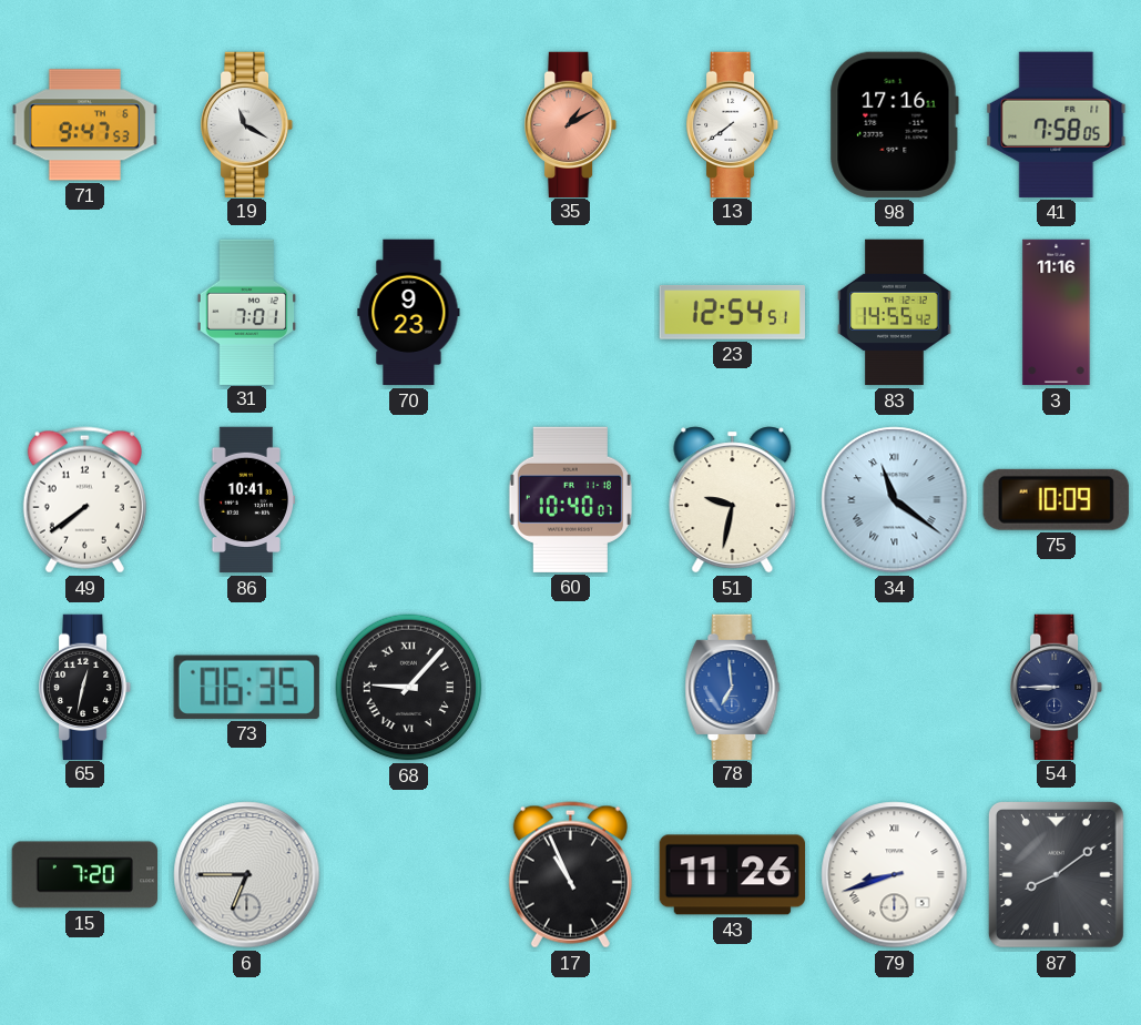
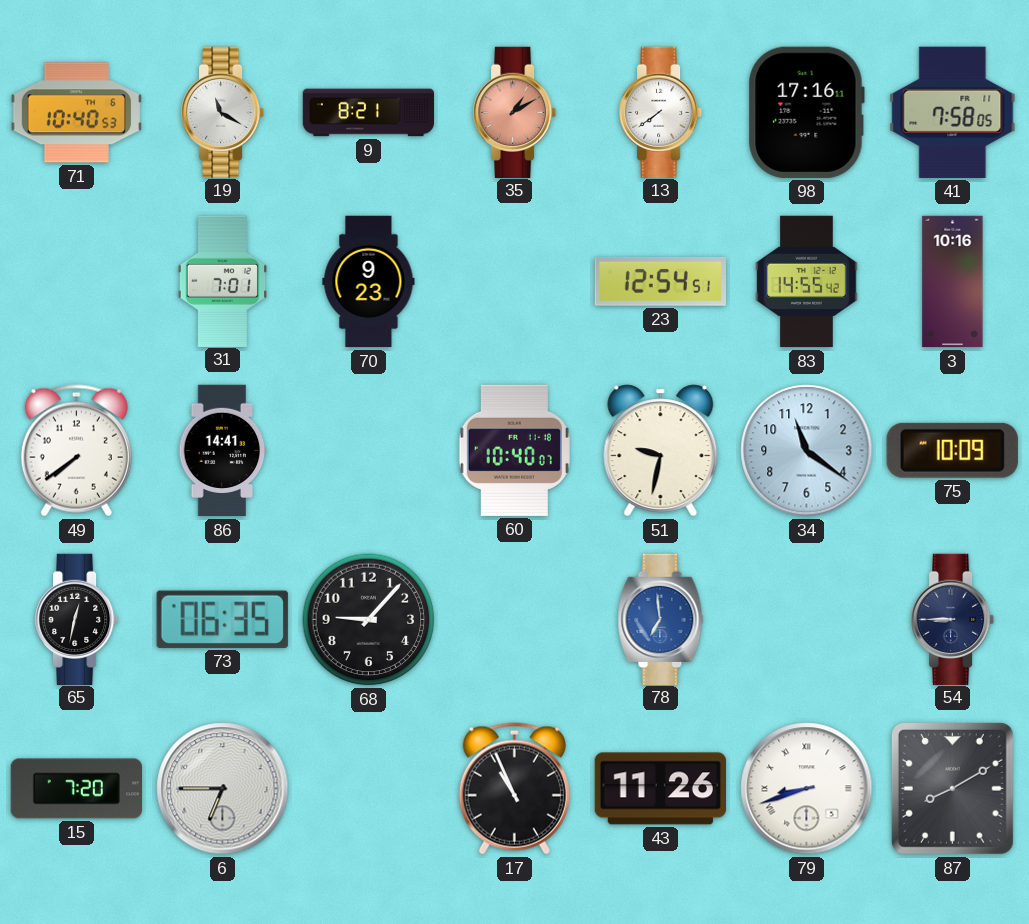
71: 9:47 -> 10:40 (76, 113)
9: none -> 8:21 (369, 113)
3: 11:16 -> 10:16 (953, 282)
86: 10:41 -> 14:41 (223, 451)
34 numerals: Roman -> Arabic (807, 451)
68 numerals: Roman -> Arabic (369, 620)
87: 8:09 -> 8:10 (952, 788)
